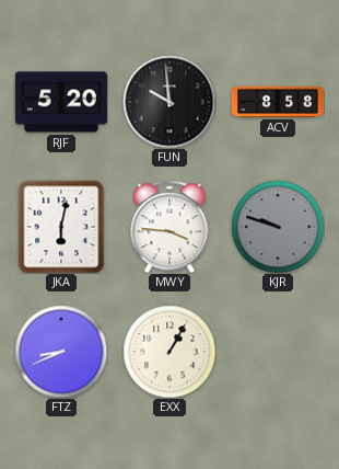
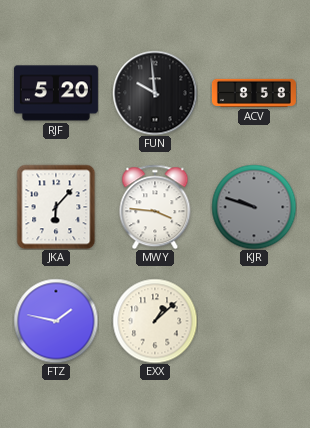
JKA: 6:02 -> 6:07 (56, 207)
FTZ: 8:41 -> 1:47 (56, 321)
EXX: 1:05 -> 1:08 (155, 321)
